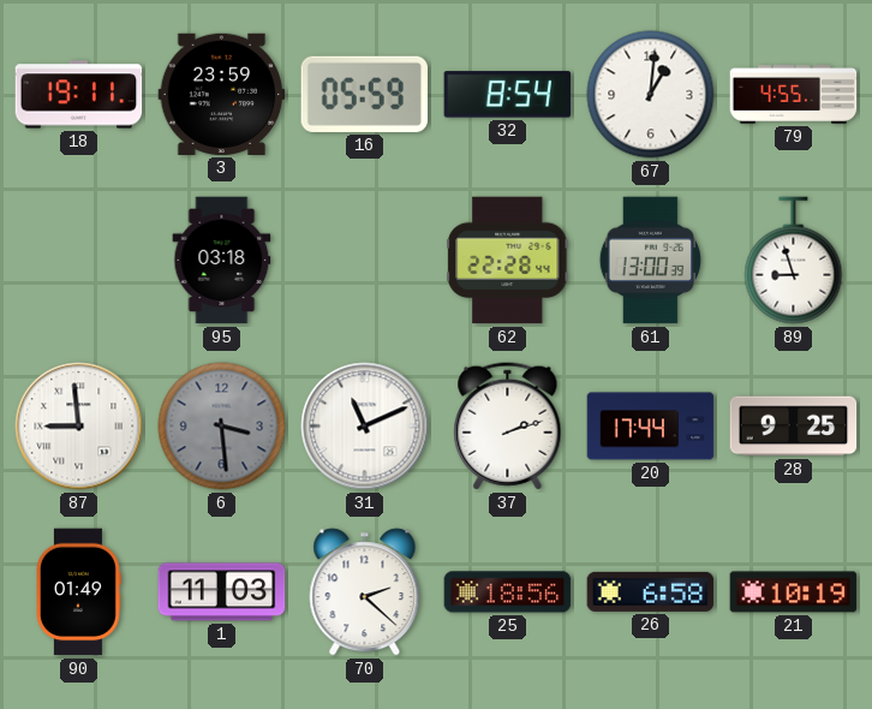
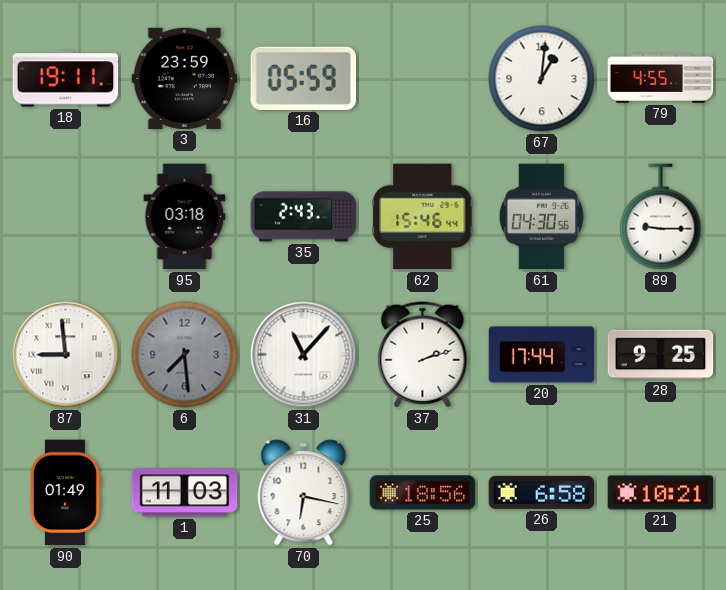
32: 8:54 -> none (508, 95)
35: none -> 2:43 (304, 217)
62: 22:28 -> 15:46 (423, 217)
61: 13:00 -> 04:30 (541, 217)
89: 8:57 -> 9:15 (661, 217)
6: 3:29 -> 7:29 (185, 355)
31: 11:11 -> 11:07 (304, 355)
70: 2:22 -> 6:17 (304, 493)
21: 10:19 -> 10:21 (661, 493)
